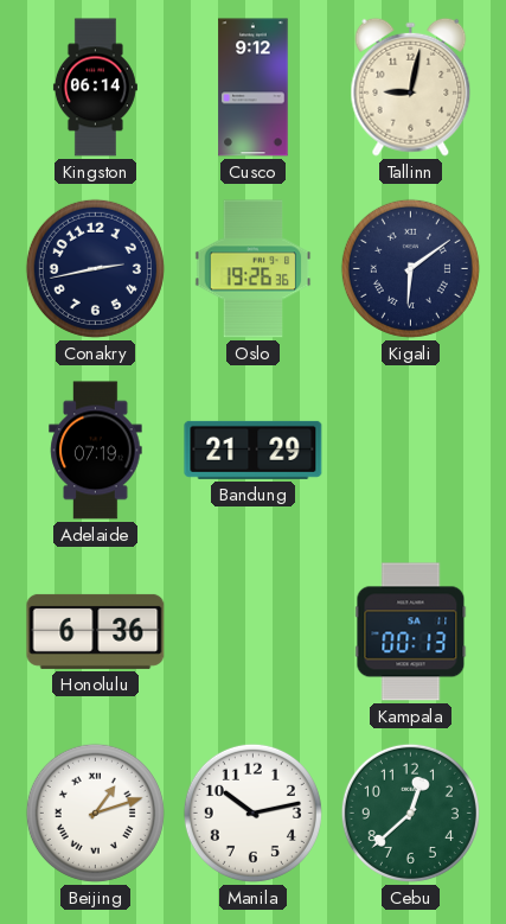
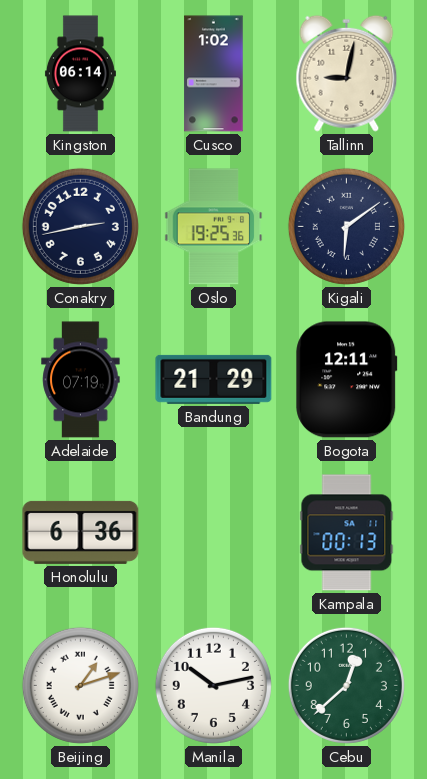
Cusco: 9:12 -> 1:02 (214, 74)
Oslo: 19:26 -> 19:25 (214, 227)
Bogota: none -> 12:11 (347, 380)
